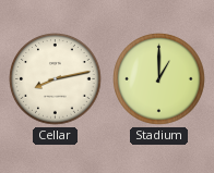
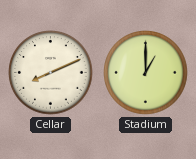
Cellar: 8:13 -> 8:11 (51, 73)
